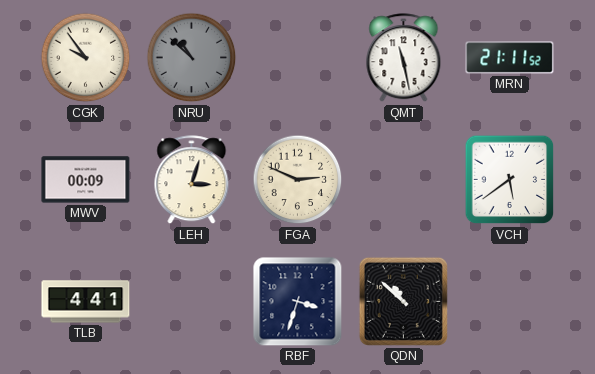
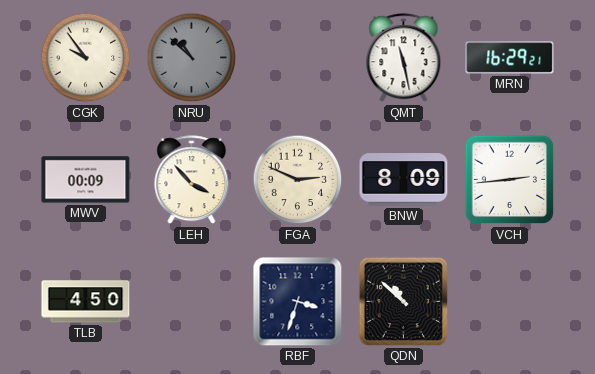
MRN: 21:11 -> 16:29 (510, 58)
LEH: 3:03 -> 3:53 (192, 180)
BNW: none -> 8:09 (404, 180)
VCH: 5:39 -> 2:44 (510, 180)
TLB: 4:41 -> 4:50 (86, 302)
